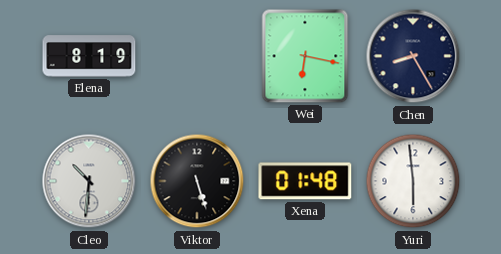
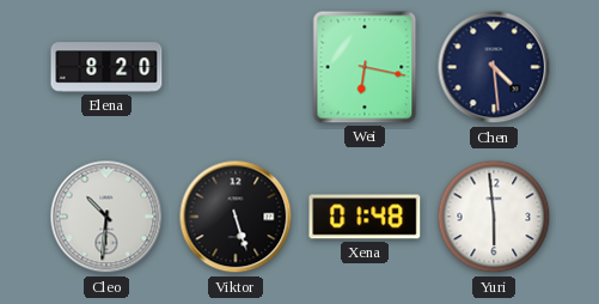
Elena: 8:19 -> 8:20 (106, 67)
Chen: 8:25 -> 4:29 (494, 67)
